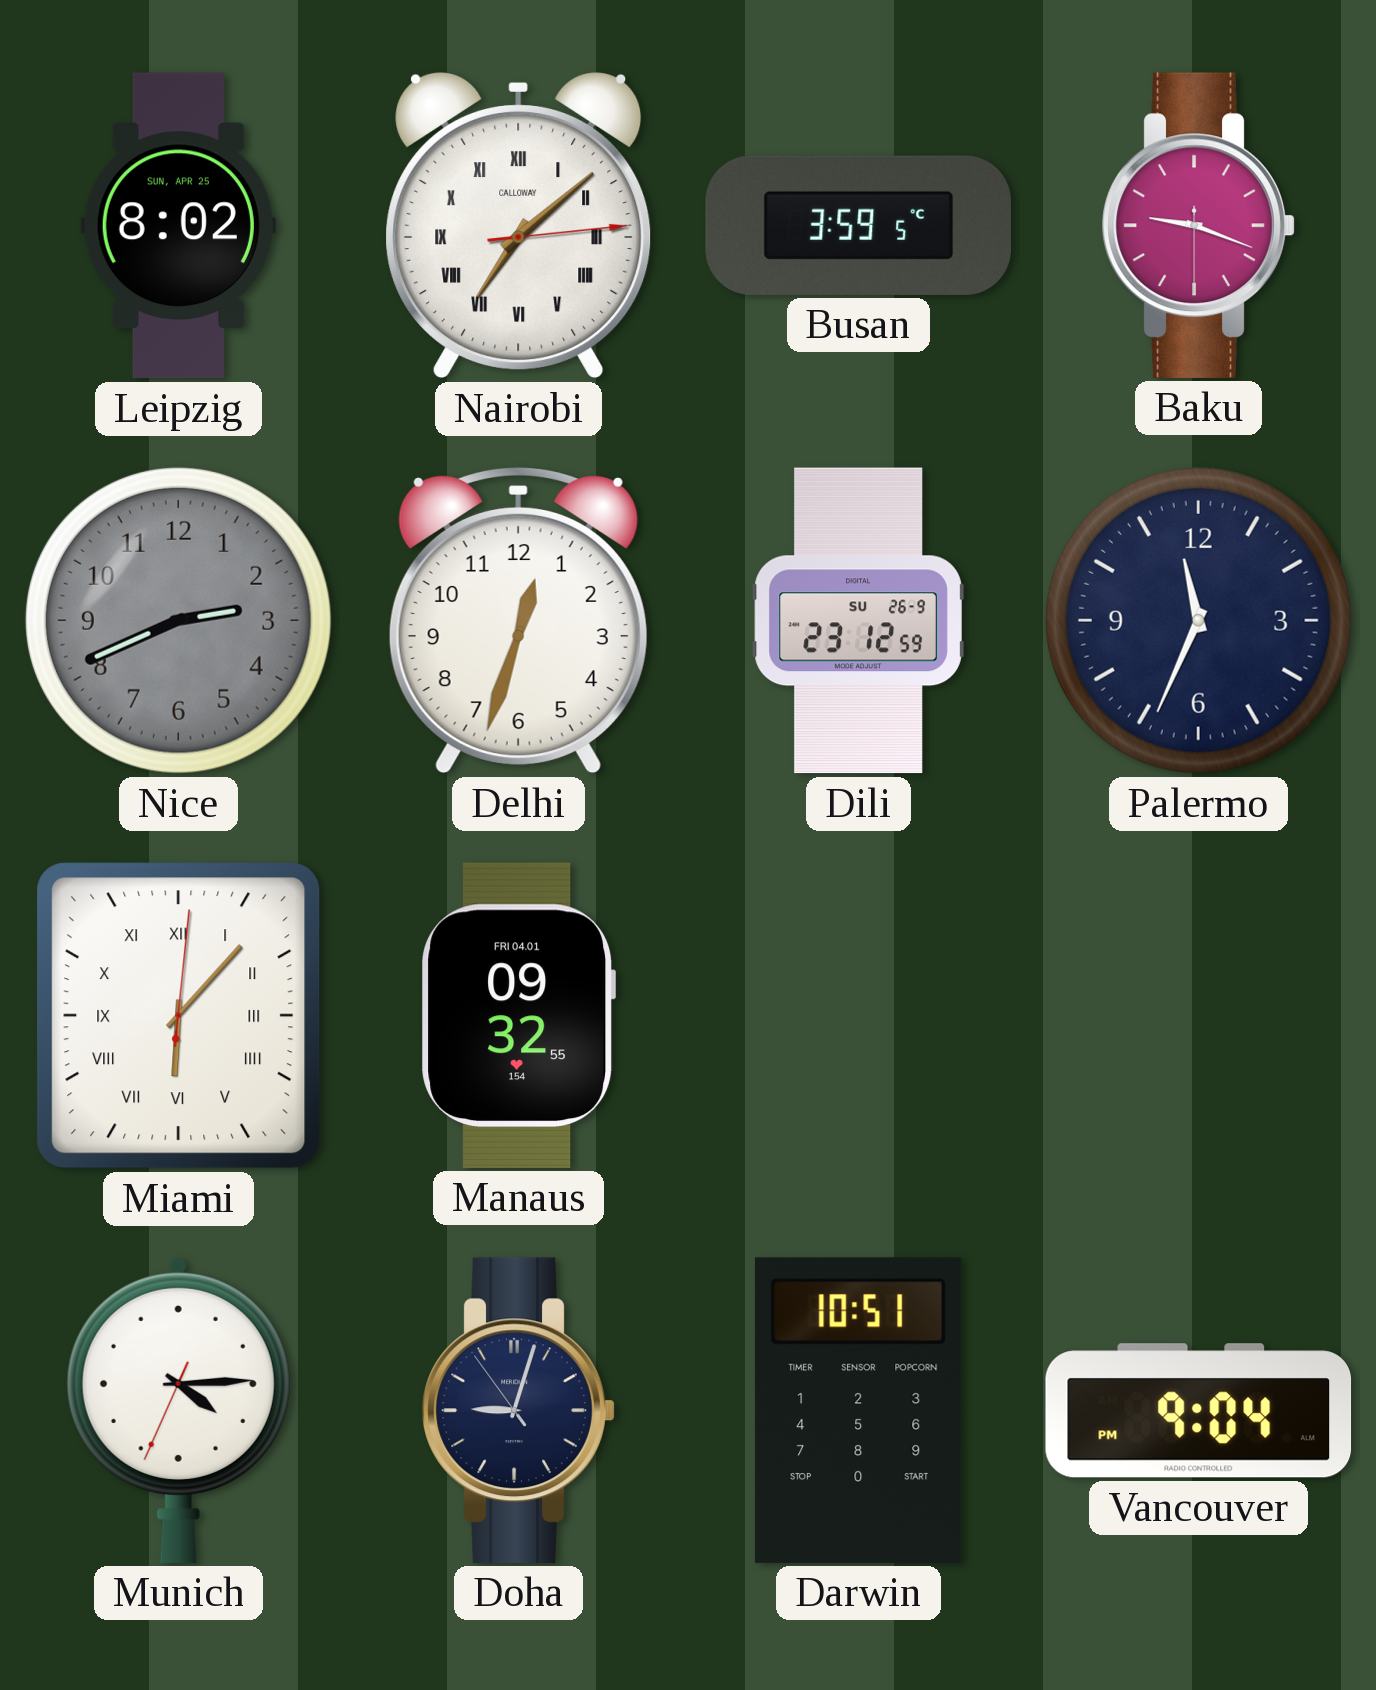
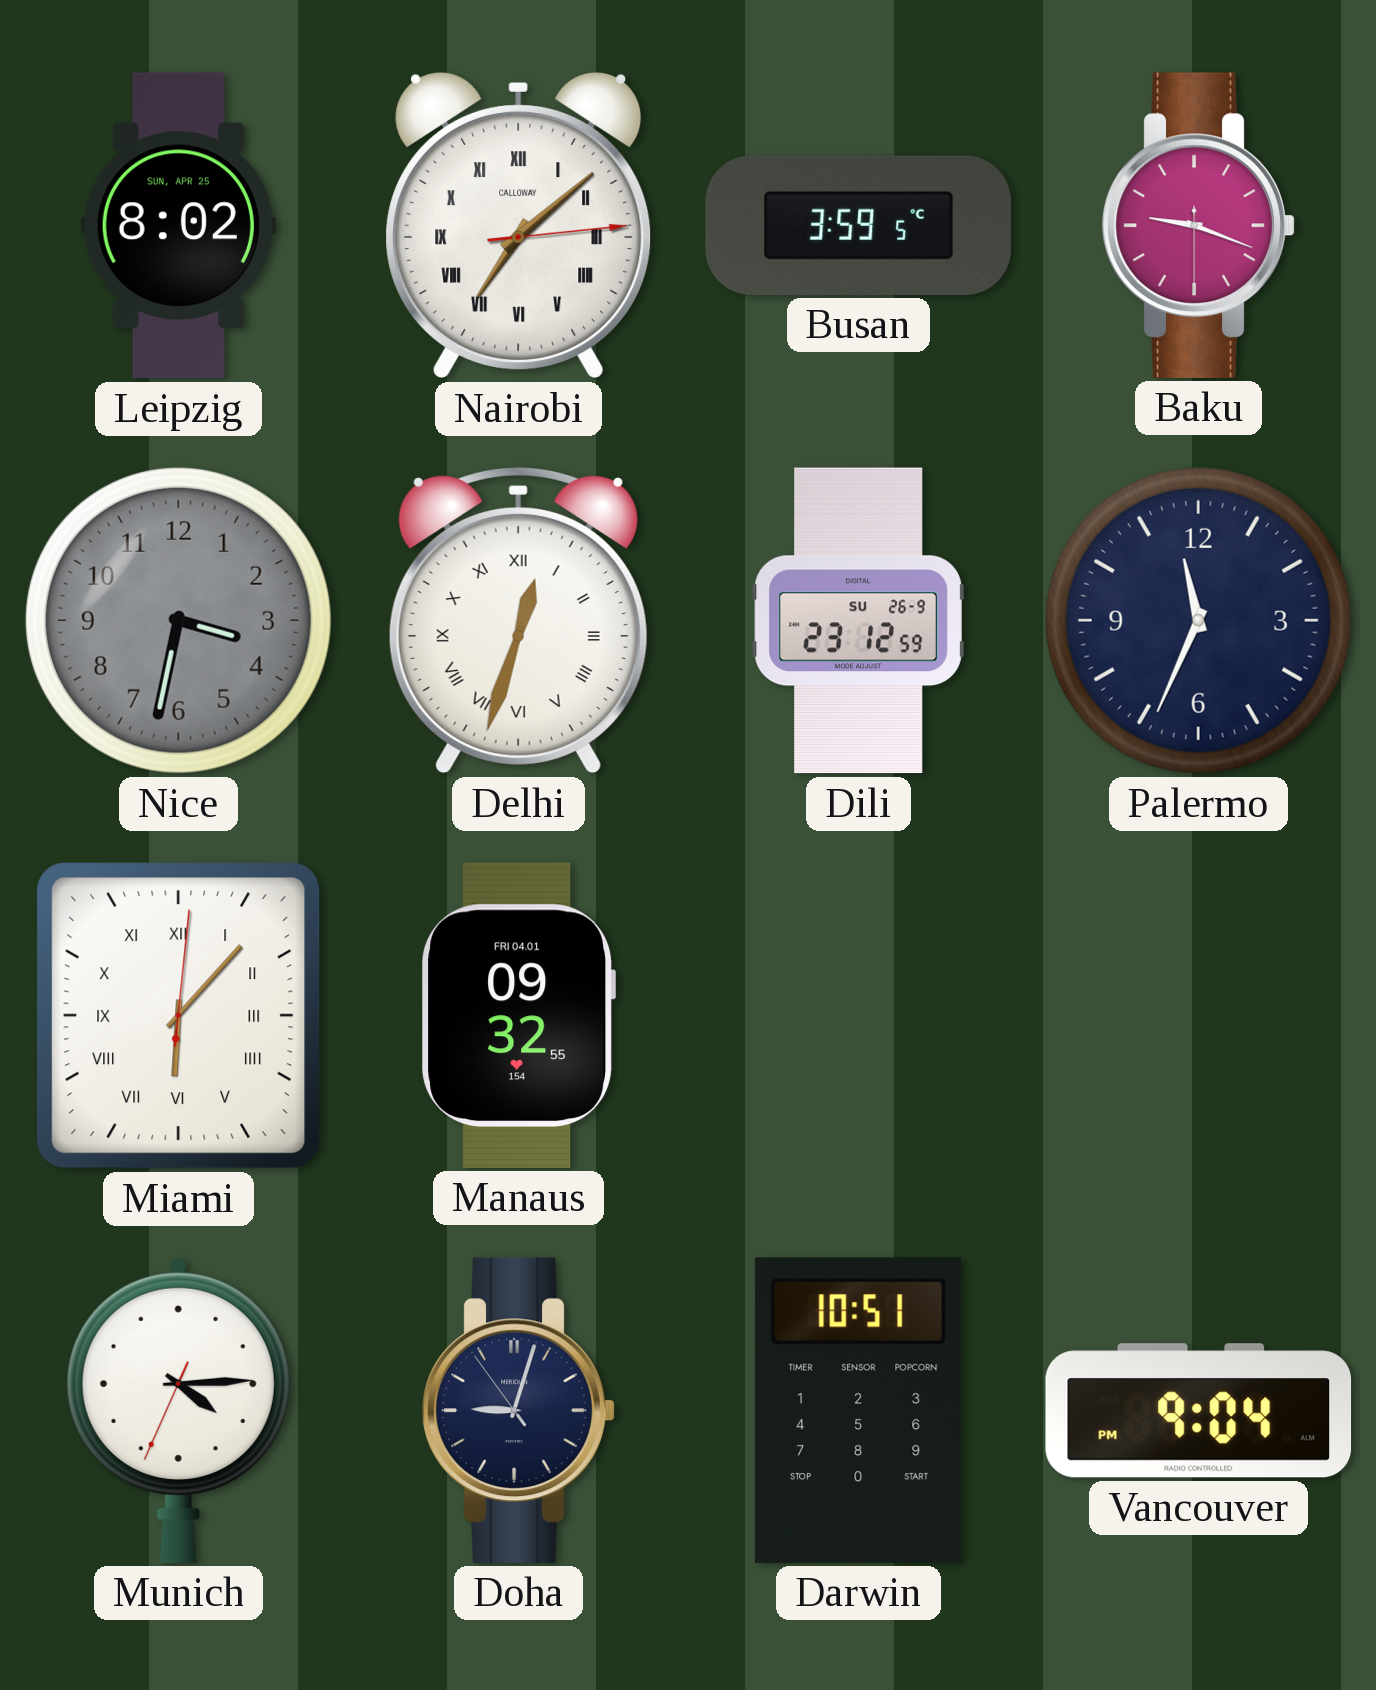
Nice: 2:41 -> 3:32 (178, 620)
Delhi numerals: Arabic -> Roman (518, 620)
